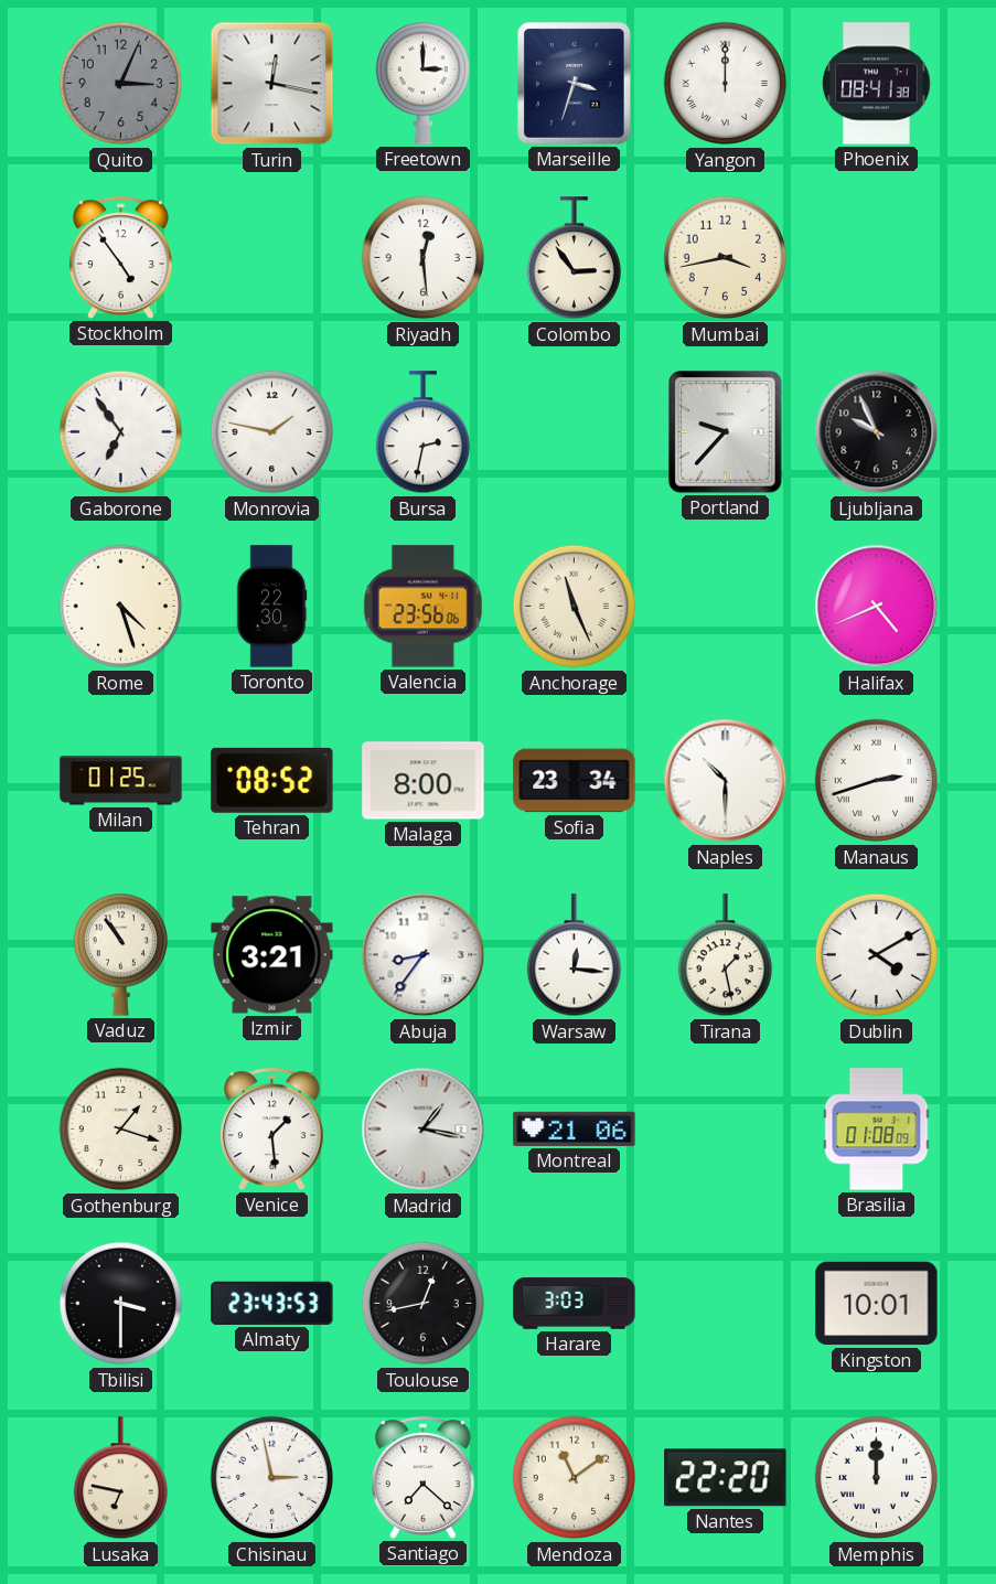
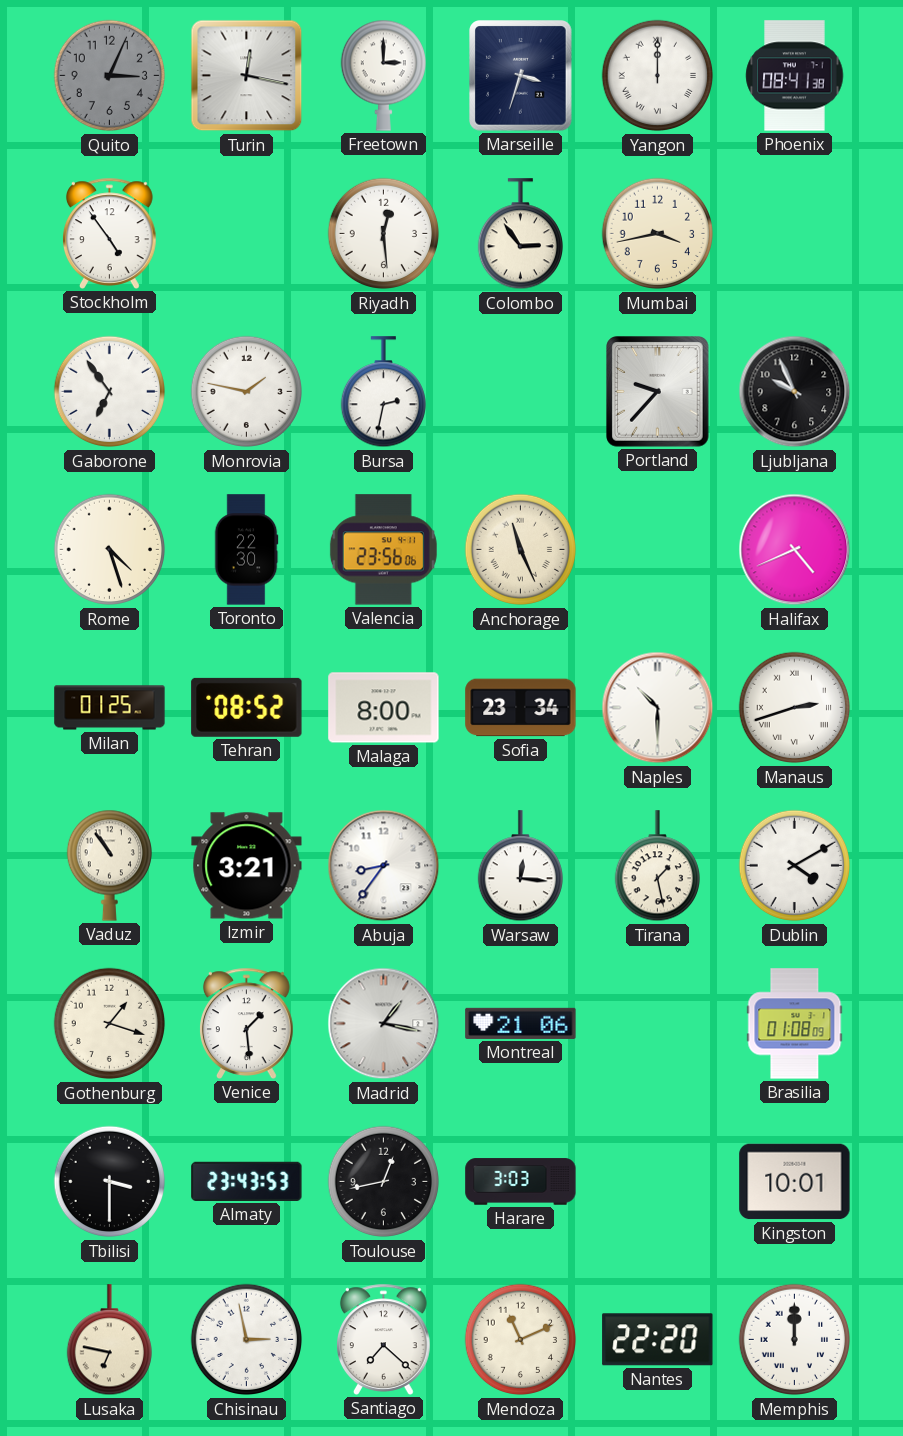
Mendoza: 11:09 -> 11:11 (521, 1340)
